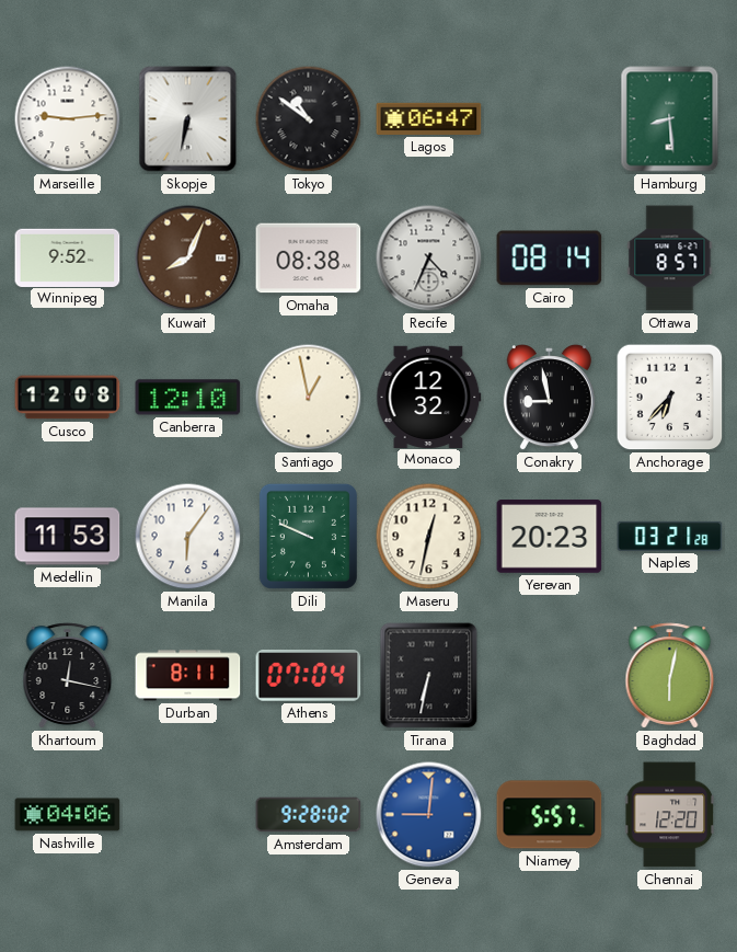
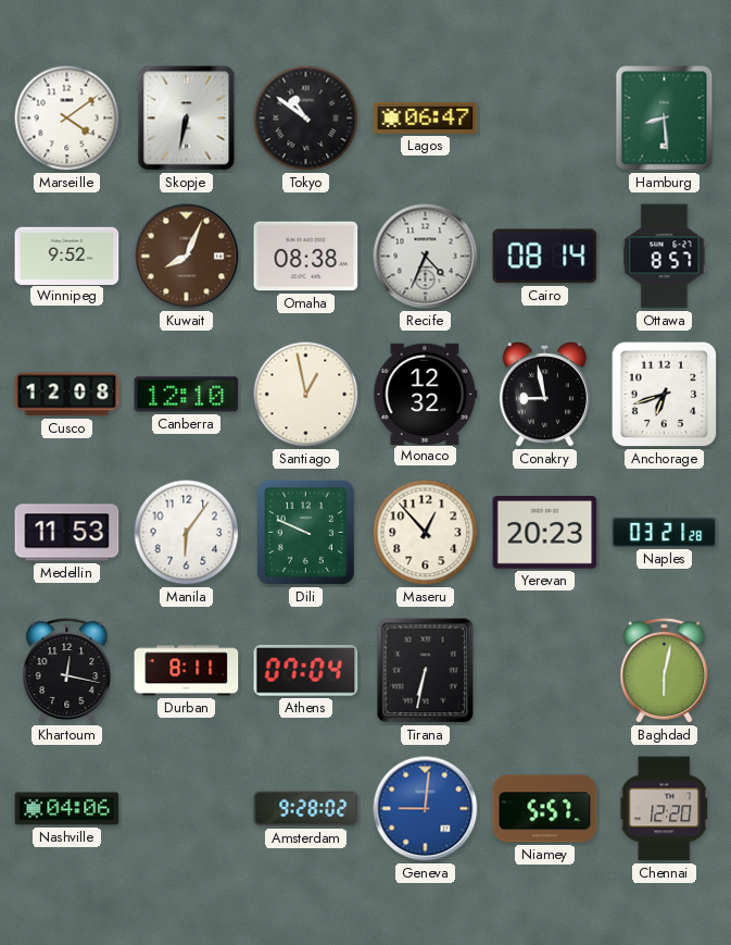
Marseille: 9:14 -> 4:09 (67, 119)
Anchorage: 6:37 -> 6:42 (665, 395)
Maseru: 12:32 -> 12:53 (426, 533)
